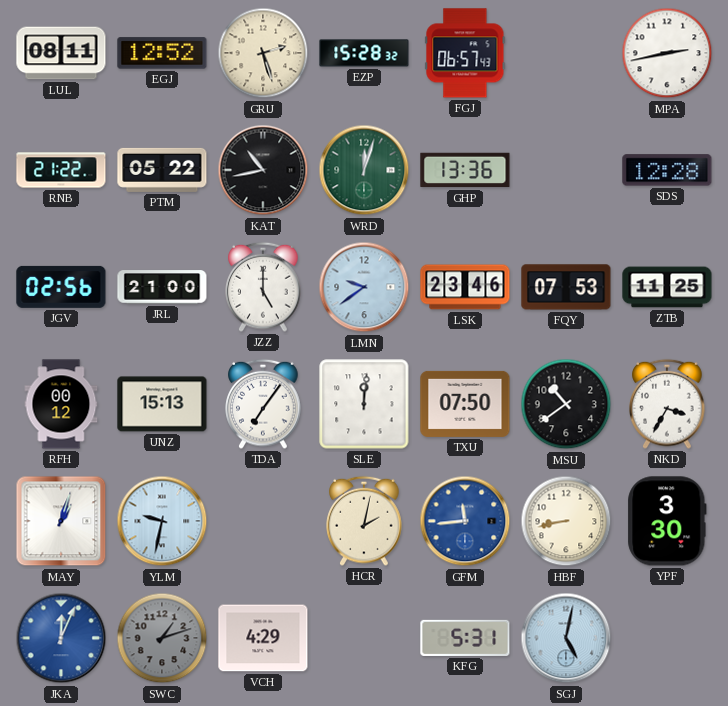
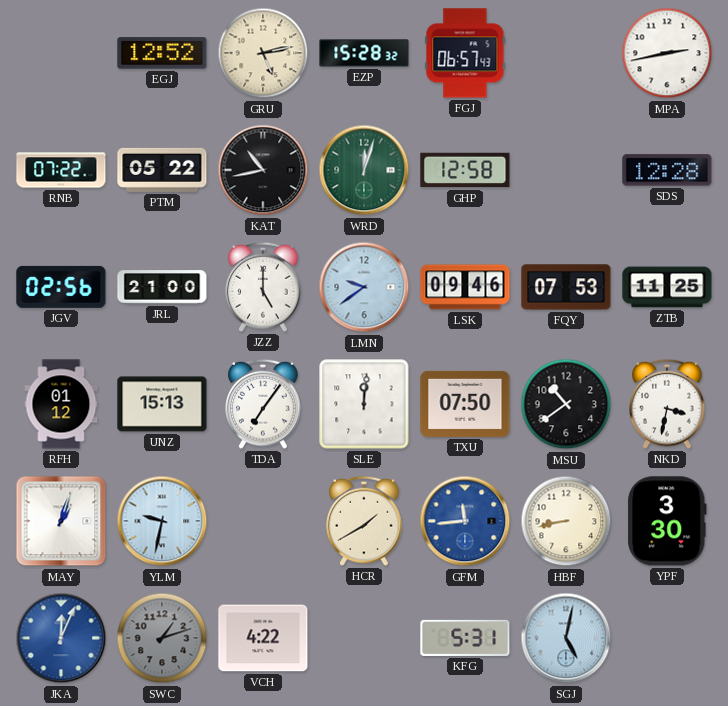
LUL: 08:11 -> none (61, 53)
GRU: 2:27 -> 5:13 (263, 53)
RNB: 21:22 -> 07:22 (61, 170)
GHP: 13:36 -> 12:58 (465, 170)
LSK: 23:46 -> 09:46 (465, 287)
RFH: 00:12 -> 01:12 (61, 404)
NKD: 3:35 -> 3:32 (667, 404)
HCR: 2:02 -> 1:40 (364, 521)
VCH: 4:29 -> 4:22 (263, 638)
